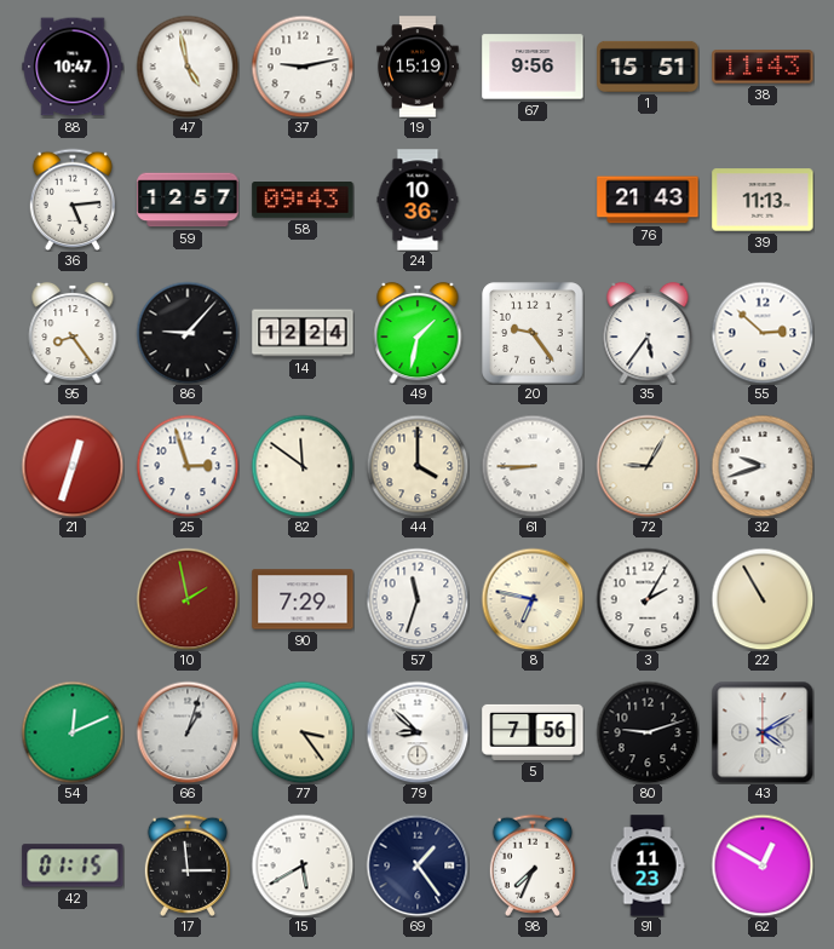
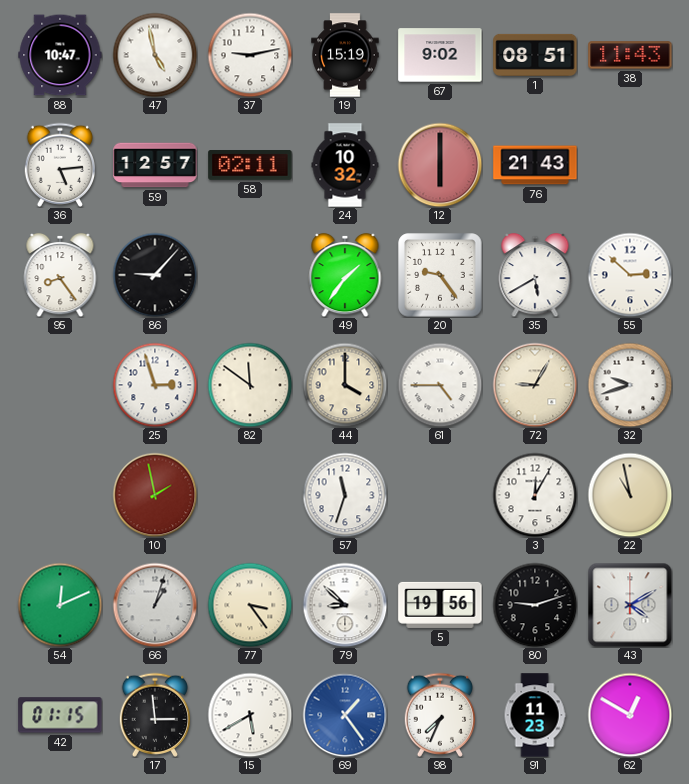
67: 9:56 -> 9:02 (440, 55)
1: 15:51 -> 08:51 (535, 55)
58: 09:43 -> 02:11 (250, 166)
24: 10:36 -> 10:32 (345, 165)
12: none -> 6:00 (440, 165)
39: 11:13 -> none (763, 200)
14: 12:24 -> none (303, 333)
49: 1:32 -> 1:36 (345, 275)
35: 5:36 -> 5:40 (535, 275)
21: 12:33 -> none (73, 466)
61: 8:45 -> 4:45 (440, 385)
90: 7:29 -> none (303, 599)
8: 6:47 -> none (533, 599)
3: 2:05 -> 12:05 (535, 495)
22: 10:55 -> 10:58 (630, 495)
5: 7:56 -> 19:56 (440, 605)
69 dial: navy -> blue (345, 715)
